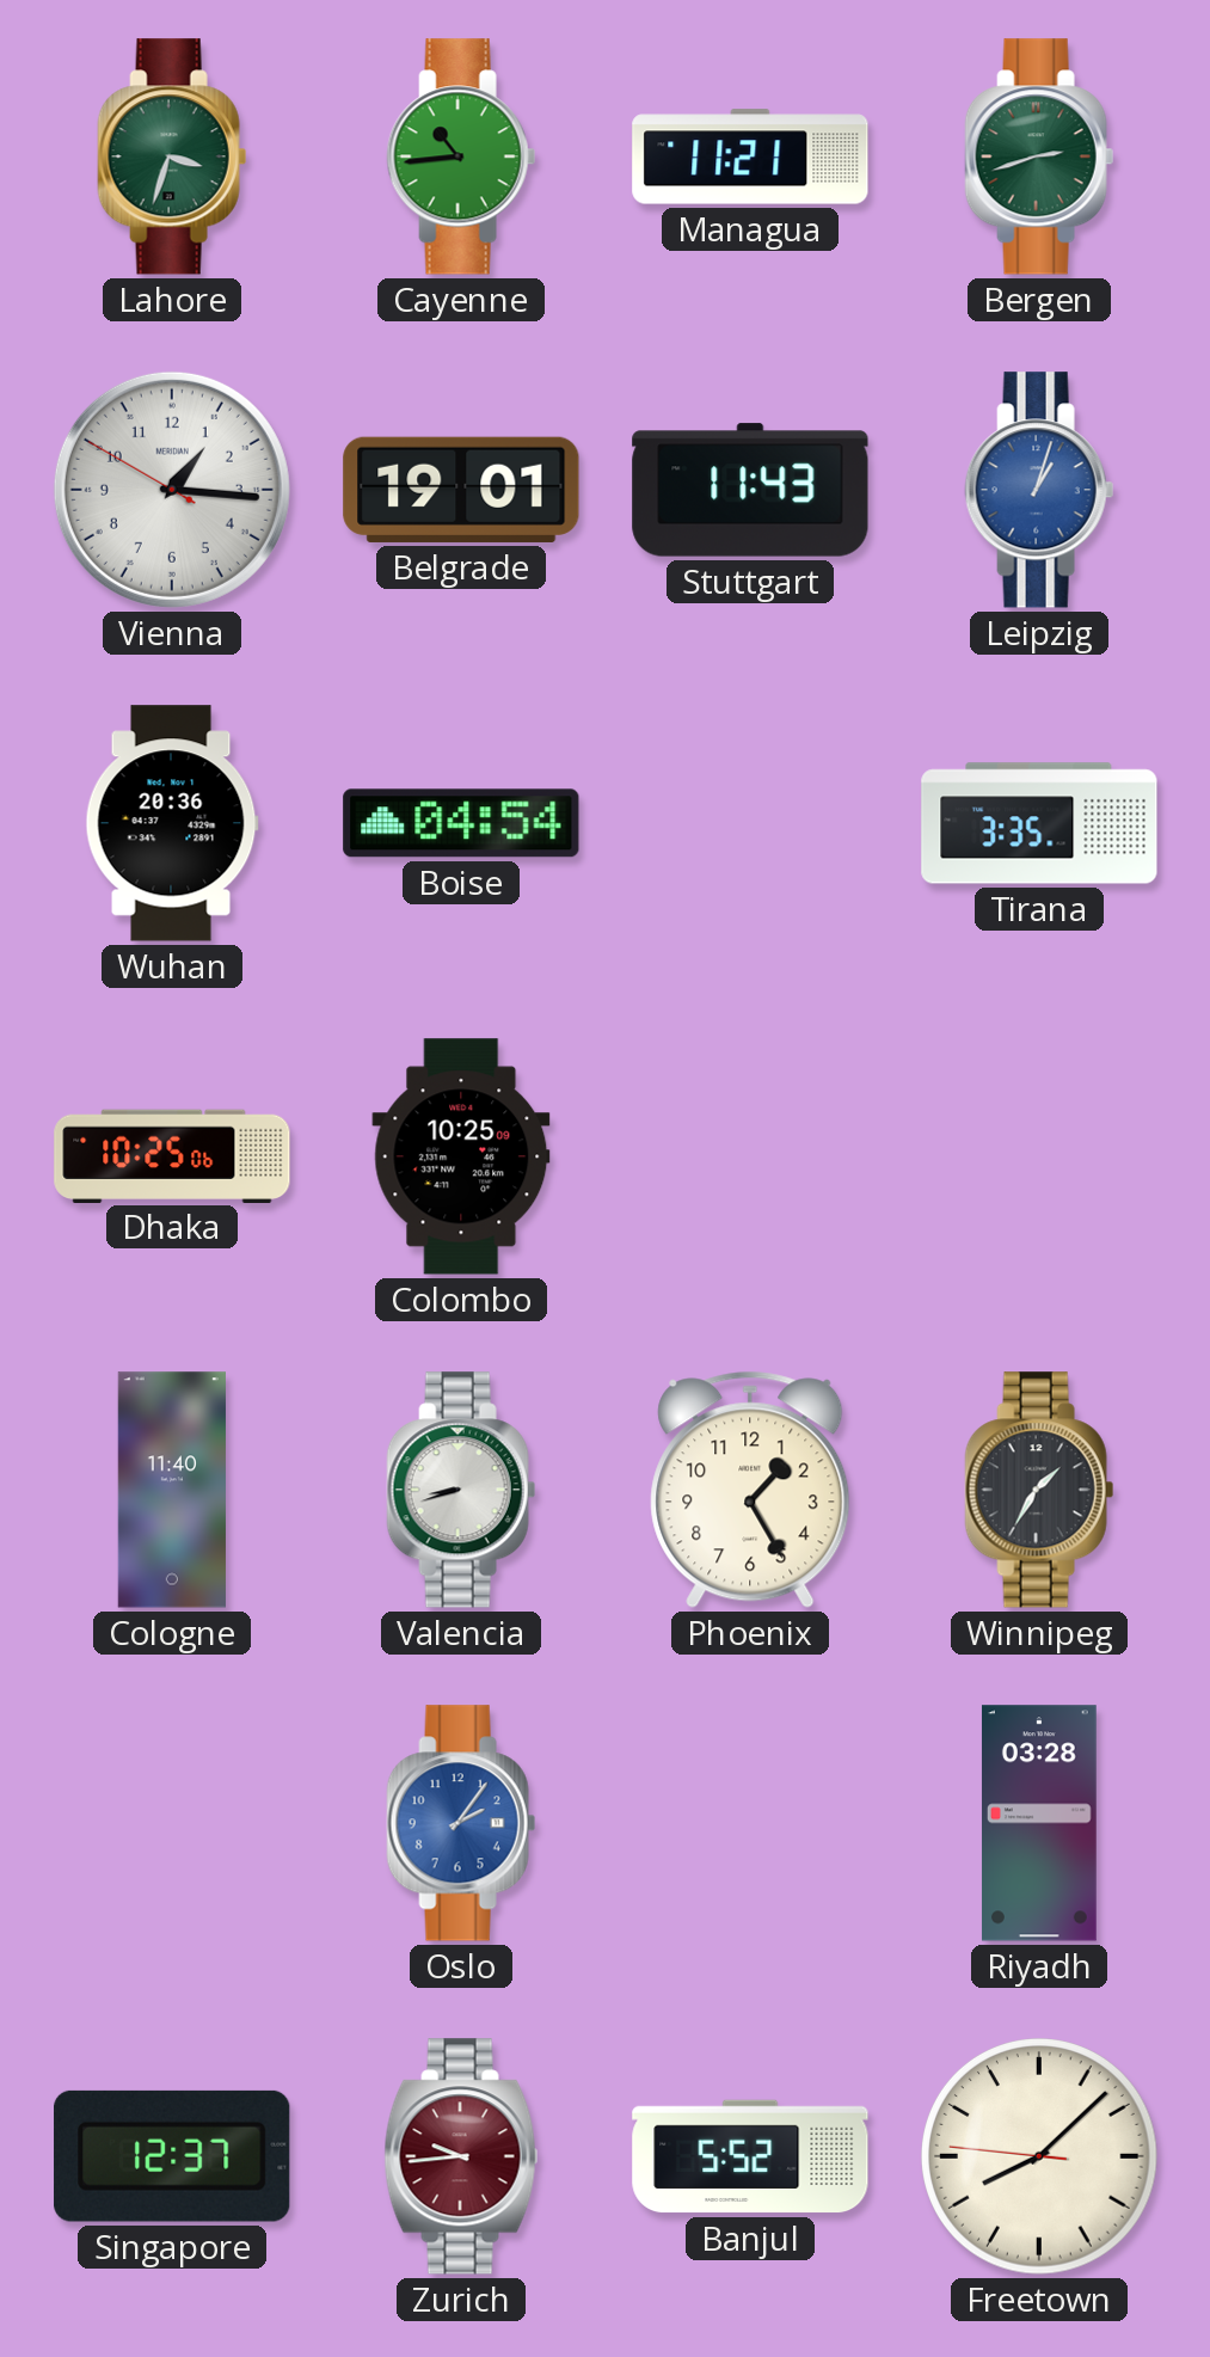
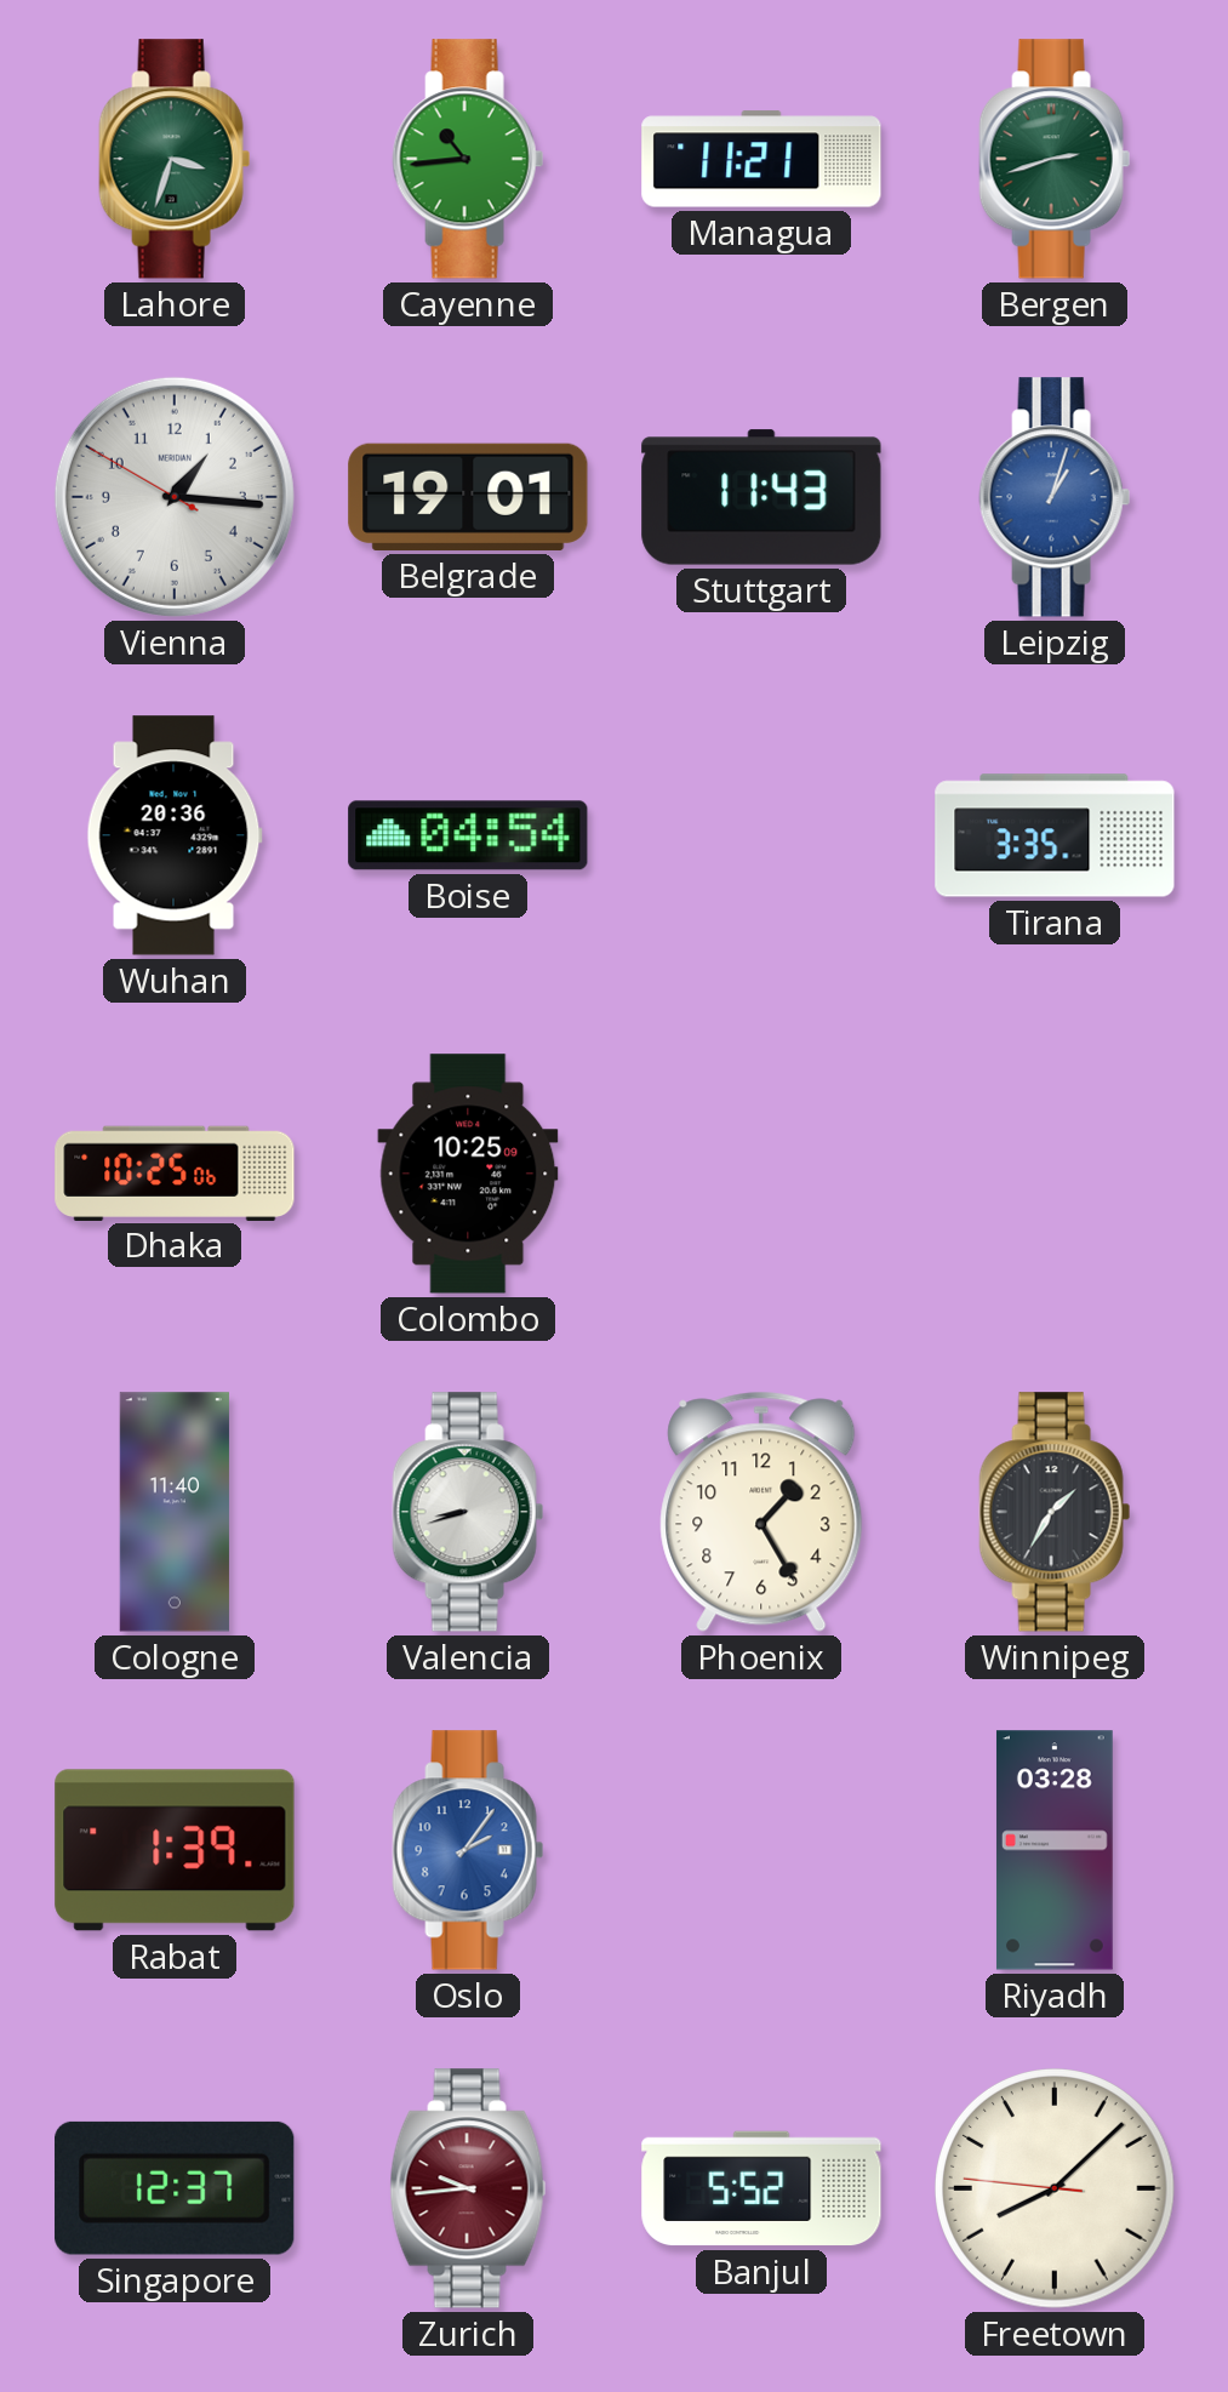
Rabat: none -> 1:39 (175, 1850)
